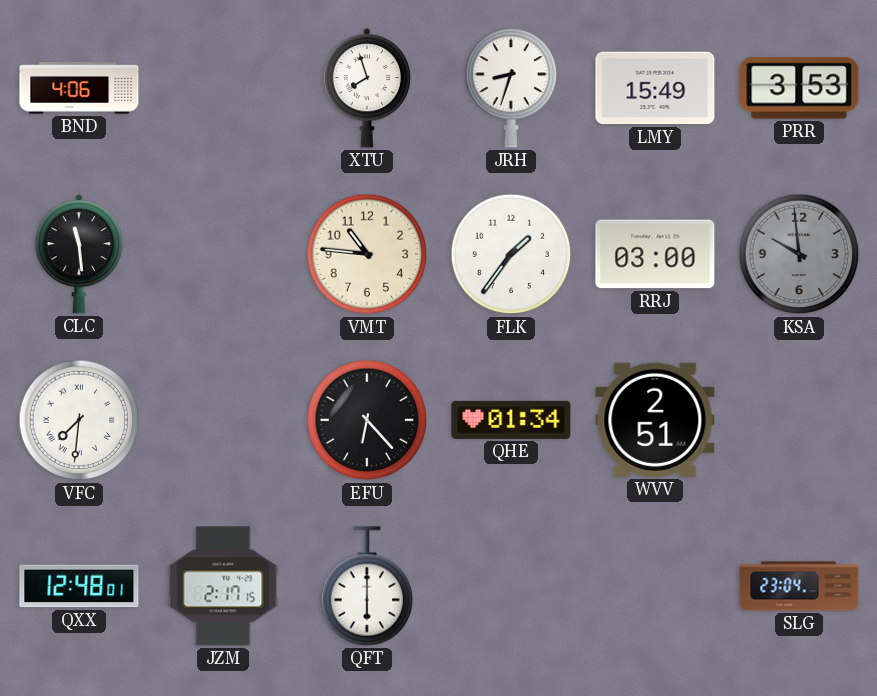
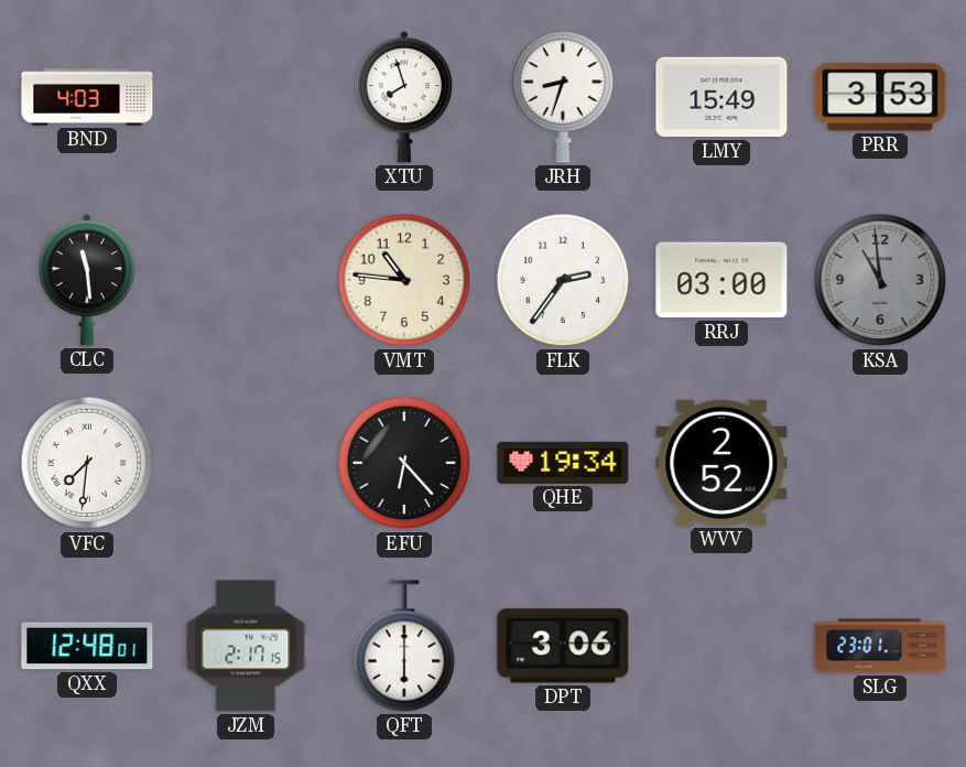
BND: 4:06 -> 4:03 (87, 97)
FLK: 1:36 -> 2:36 (563, 280)
KSA: 9:59 -> 10:59 (880, 280)
QHE: 01:34 -> 19:34 (563, 463)
WVV: 2:51 -> 2:52 (721, 463)
DPT: none -> 3:06 (563, 646)
SLG: 23:04 -> 23:01 (880, 646)
